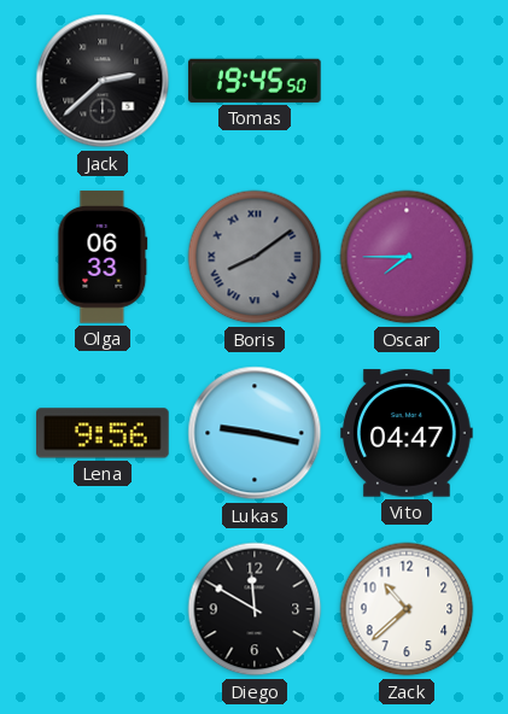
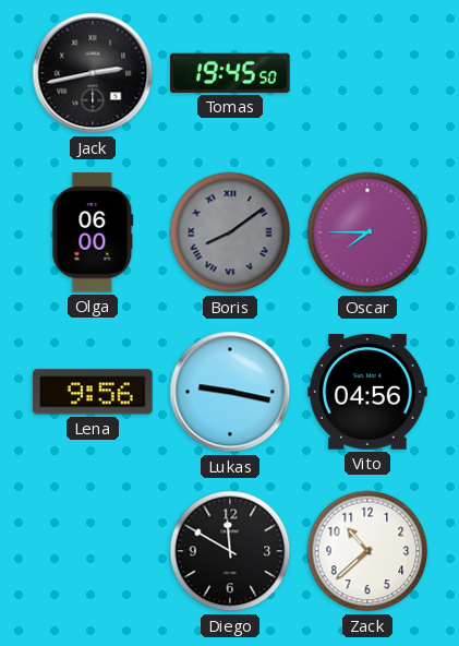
Jack: 2:38 -> 2:43 (93, 73)
Olga: 06:33 -> 06:00 (93, 232)
Vito: 04:47 -> 04:56 (367, 392)
